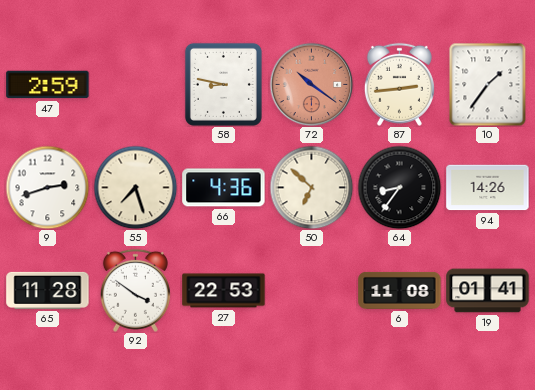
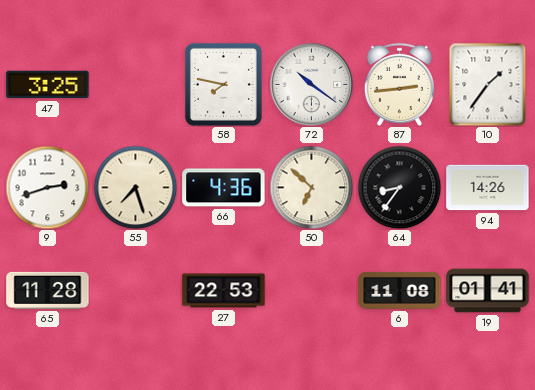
47: 2:59 -> 3:25 (48, 85)
58: 8:47 -> 7:47 (223, 84)
72 dial: salmon -> white (311, 84)
92: 3:51 -> none (135, 290)
